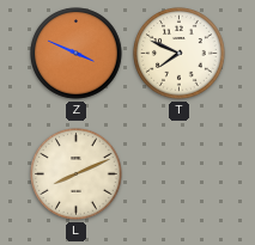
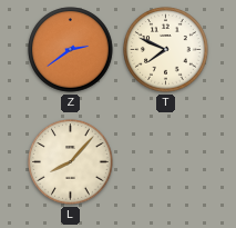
Z: 3:49 -> 2:39 (71, 50)
L: 8:11 -> 8:07 (71, 162)
